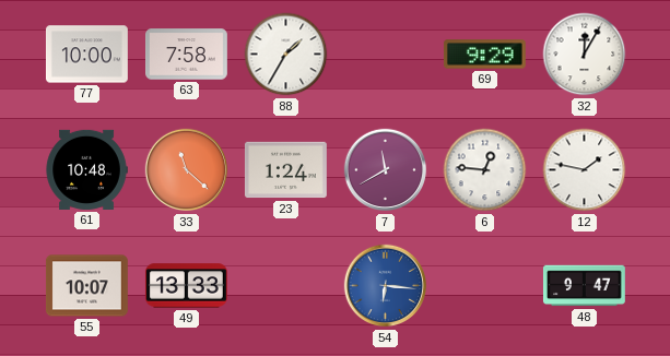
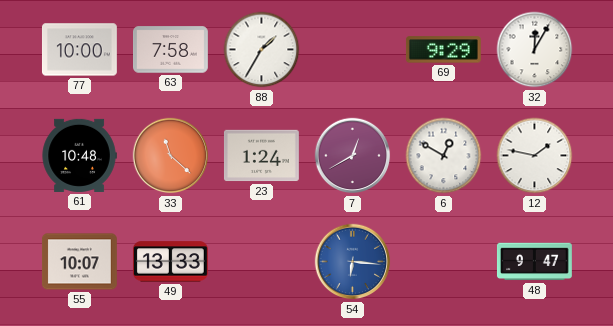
7: 11:40 -> 12:40 (353, 156)
6: 12:46 -> 12:50 (444, 156)
